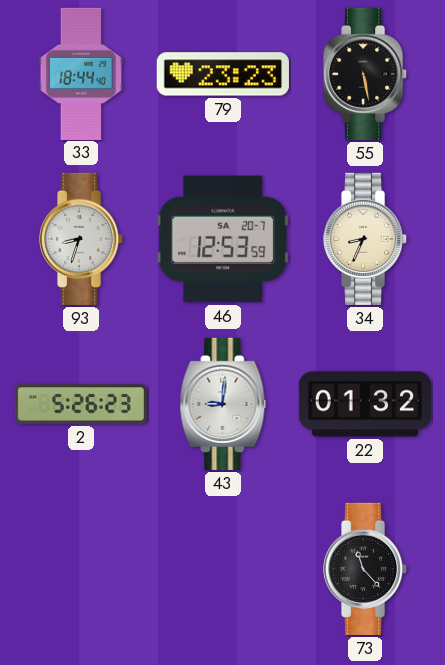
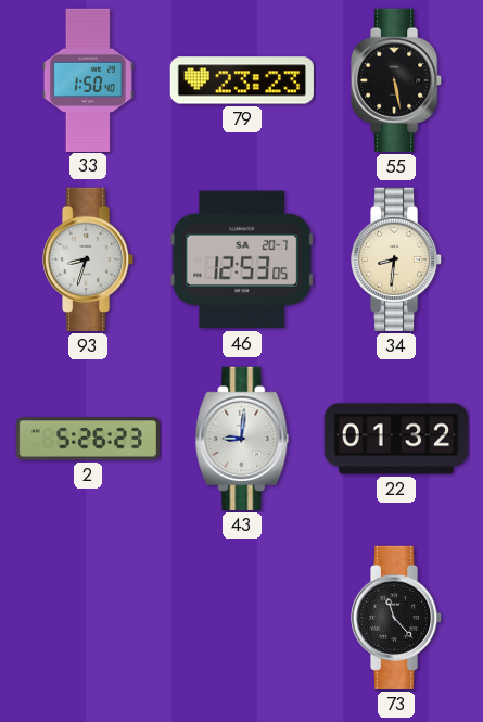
33: 18:44 -> 1:50 (88, 79)
46: 12:53:59 -> 12:53:05 (242, 259)
34: 8:34 -> 8:31 (397, 259)
